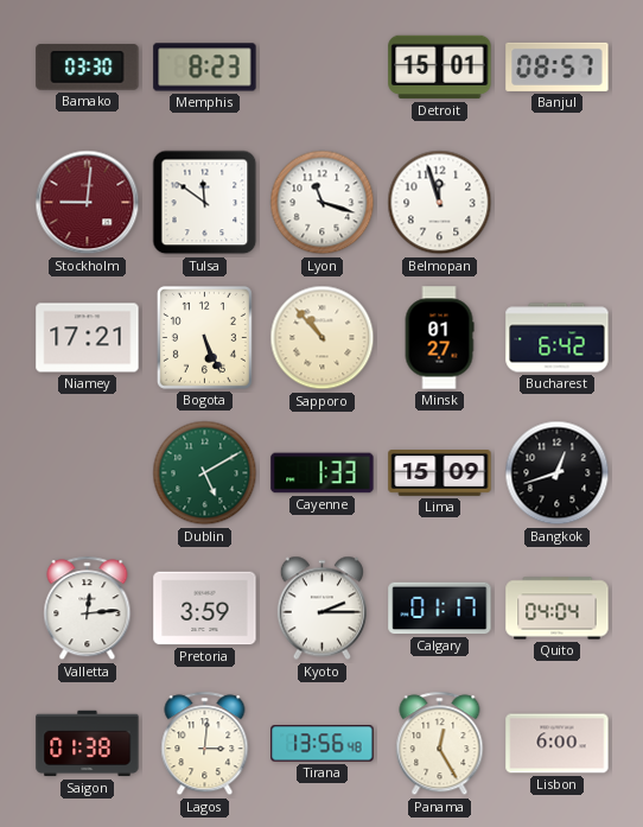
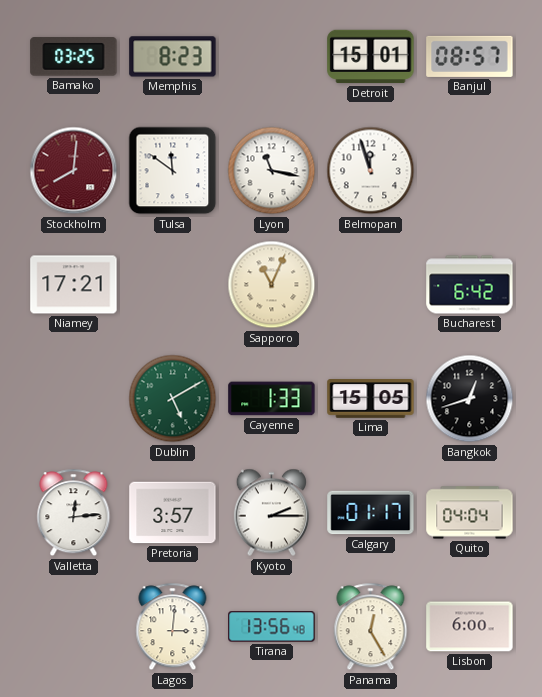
Bamako: 03:30 -> 03:25 (74, 57)
Stockholm: 9:01 -> 8:01 (74, 171)
Lyon: 11:18 -> 11:17 (272, 171)
Bogota: 5:26 -> none (204, 337)
Sapporo: 10:53 -> 11:04 (272, 285)
Minsk: 01:27 -> none (439, 338)
Lima: 15:09 -> 15:05 (371, 399)
Pretoria: 3:59 -> 3:57 (173, 513)
Saigon: 01:38 -> none (88, 744)
